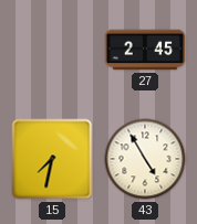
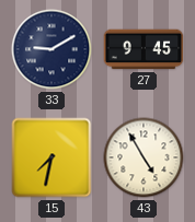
33: none -> 9:10 (51, 49)
27: 2:45 -> 9:45 (144, 49)
